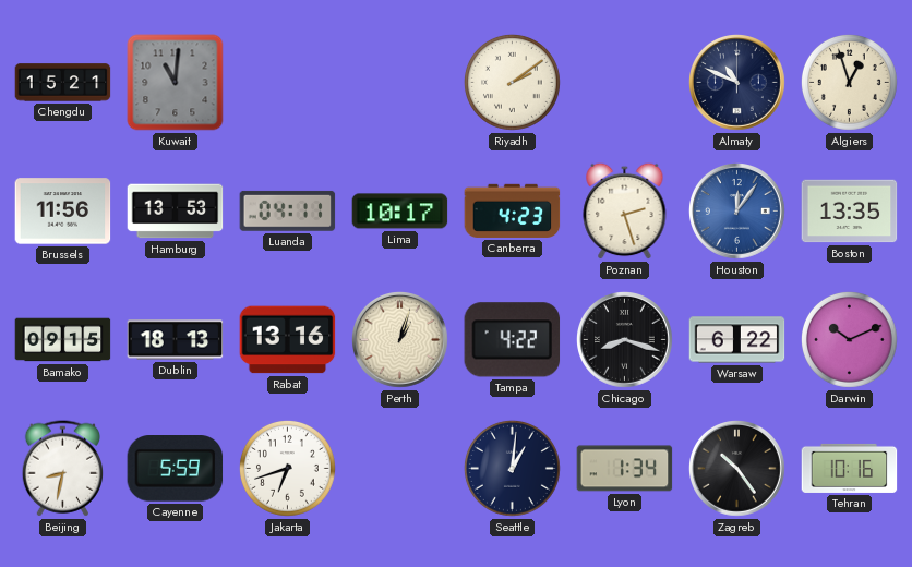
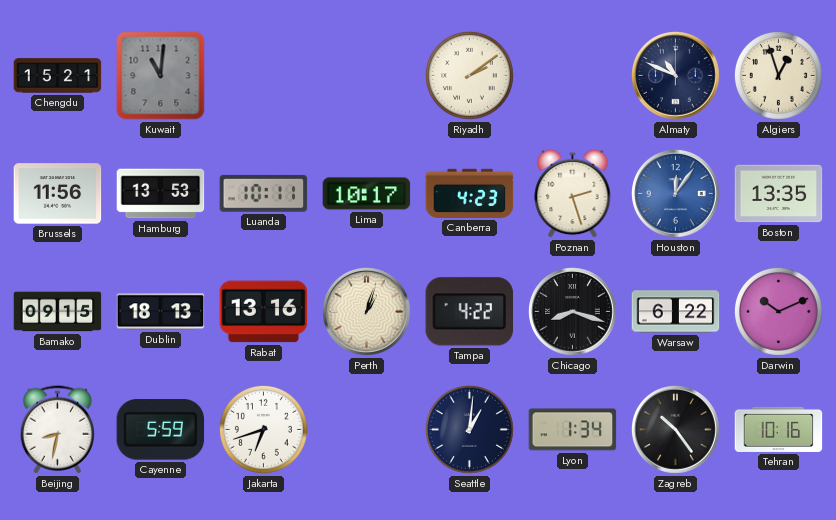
Luanda: 04:11 -> 10:11 (264, 193)
